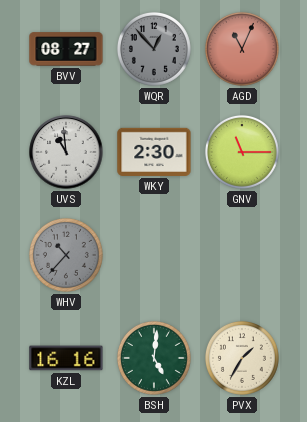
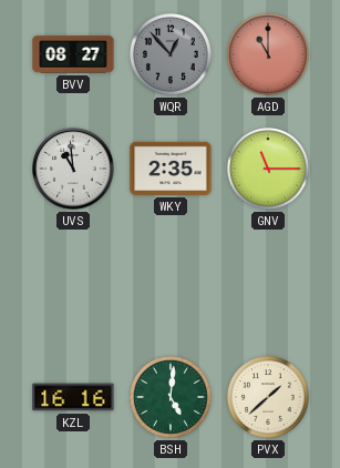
AGD: 11:04 -> 11:00 (268, 54)
WKY: 2:30 -> 2:35 (171, 169)
WHV: 10:37 -> none (66, 255)
PVX: 1:35 -> 1:38 (268, 397)
